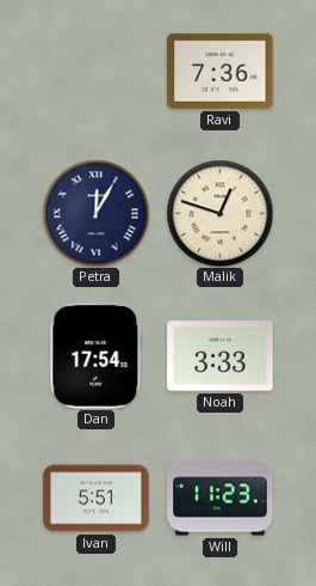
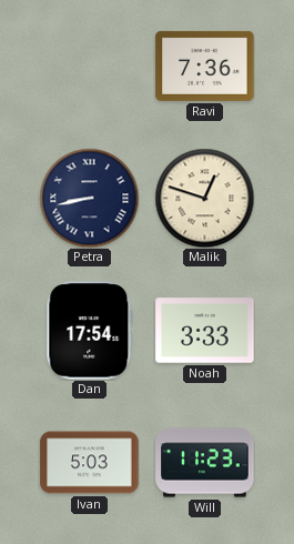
Petra: 12:05 -> 8:43 (89, 198)
Ivan: 5:51 -> 5:03 (90, 463)
